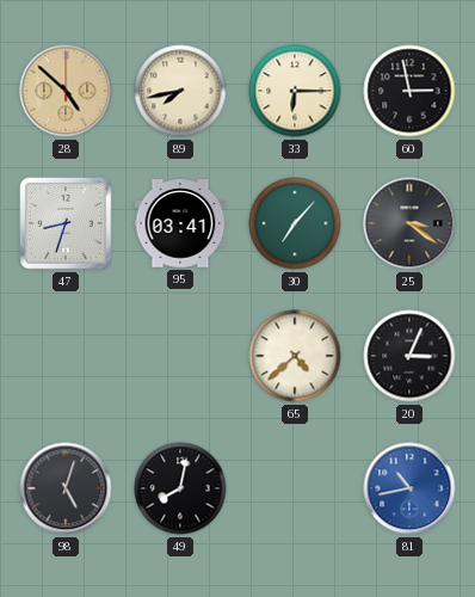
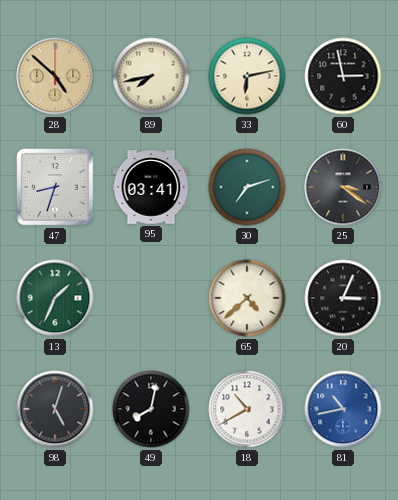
33: 6:15 -> 6:13 (247, 76)
30: 7:07 -> 7:12 (247, 187)
13: none -> 1:34 (55, 298)
18: none -> 10:40 (247, 409)
